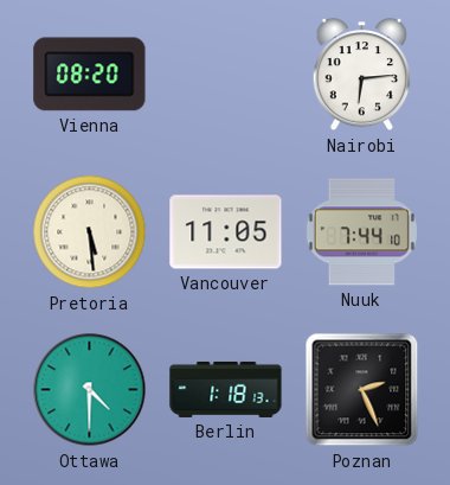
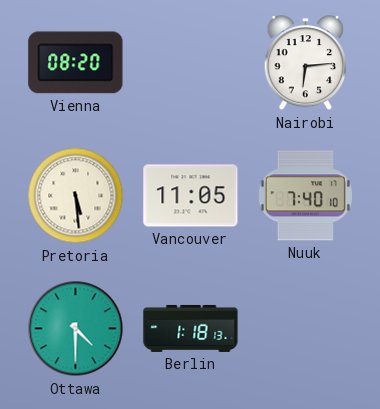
Nuuk: 7:44 -> 7:40 (305, 196)
Poznan: 2:26 -> none (362, 390)
